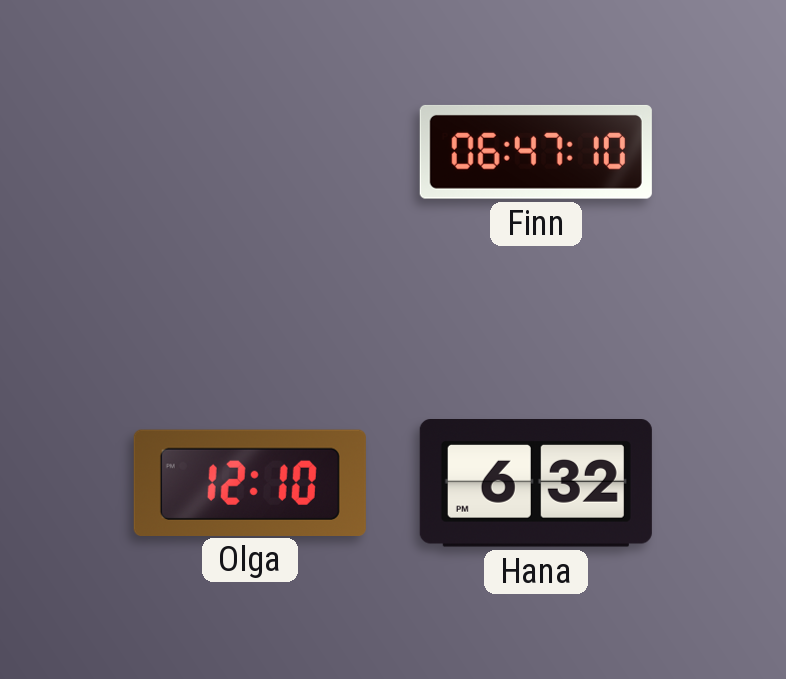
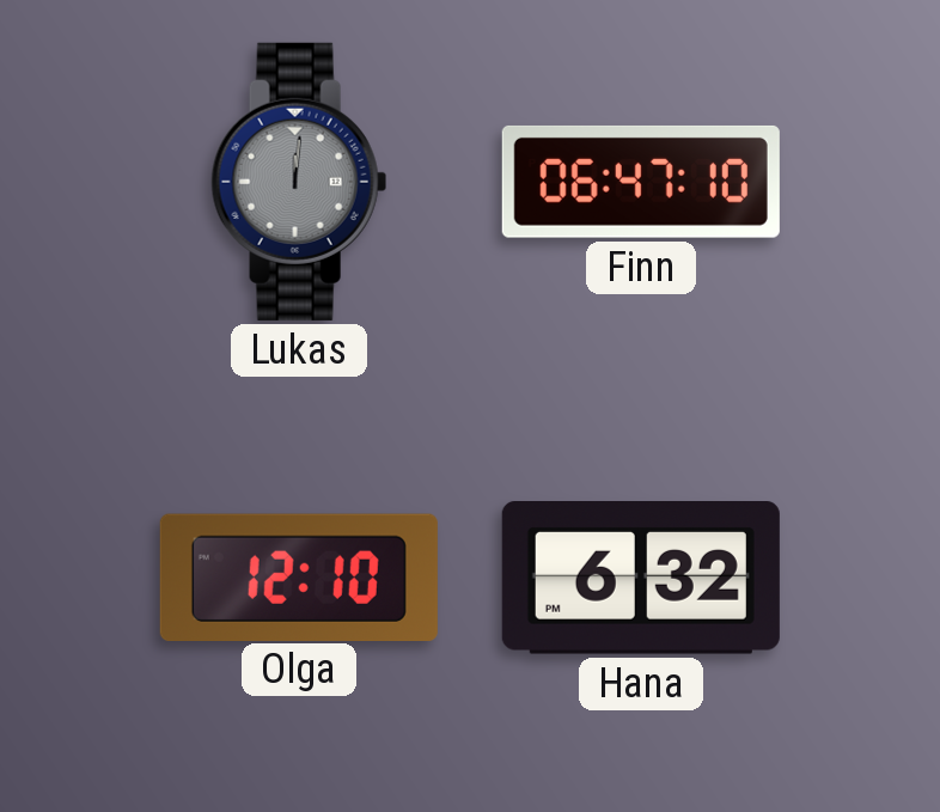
Lukas: none -> 12:01 (299, 182)
